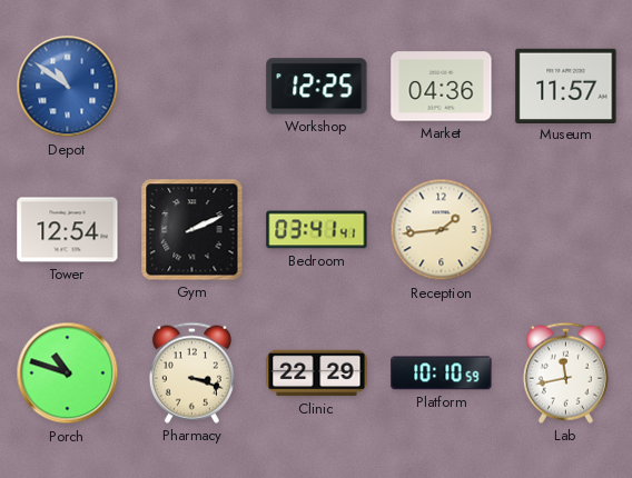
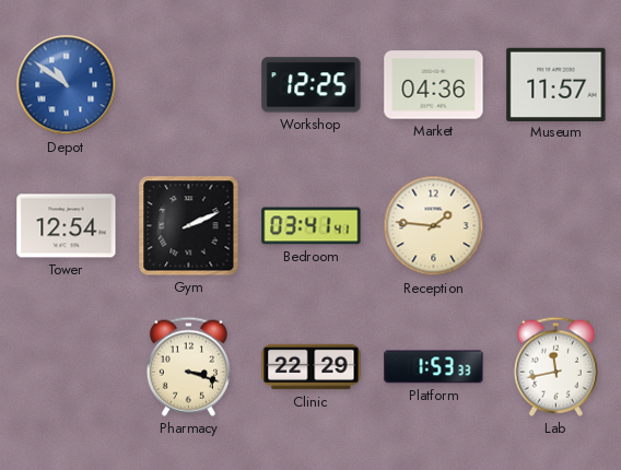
Reception: 1:44 -> 1:46 (434, 226)
Porch: 10:48 -> none (68, 374)
Platform: 10:10 -> 1:53 (434, 367)
